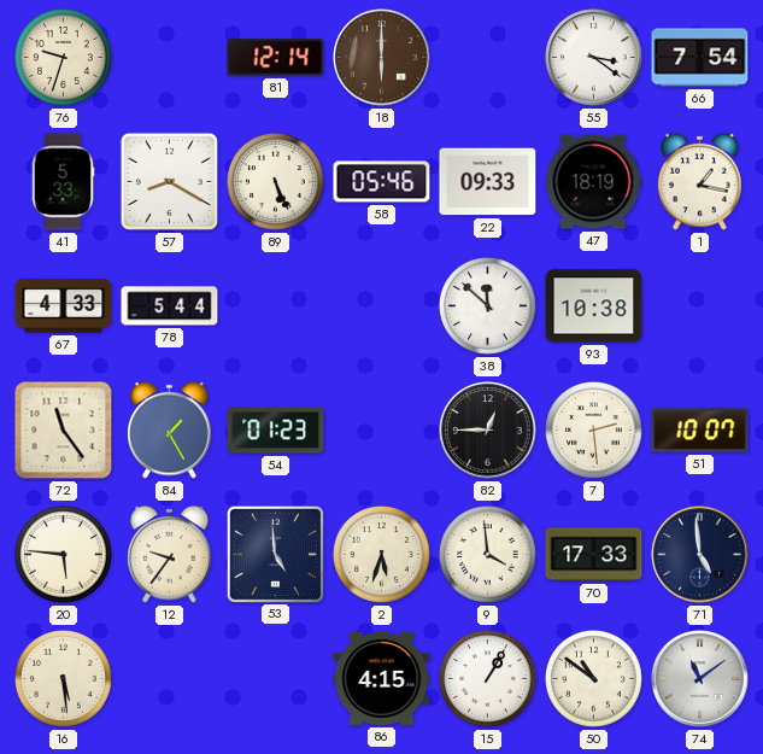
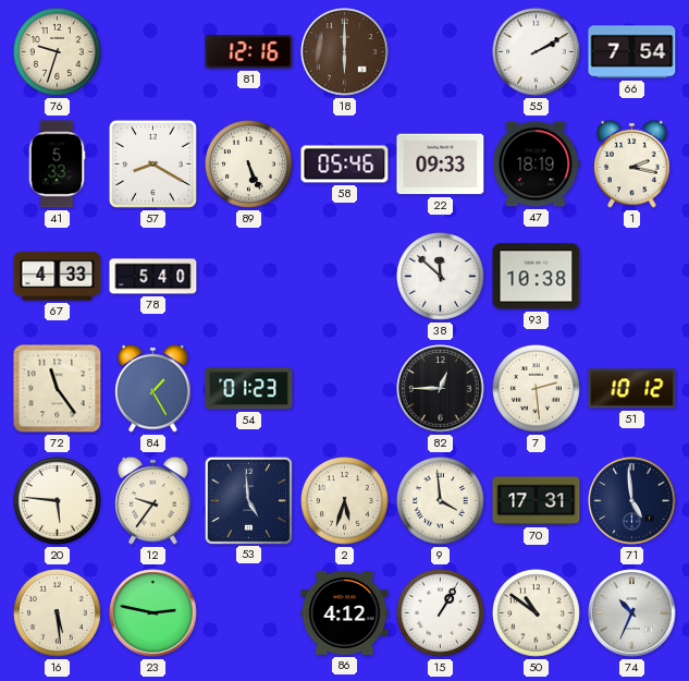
81: 12:14 -> 12:16 (249, 52)
55: 3:21 -> 2:10 (537, 52)
1: 1:17 -> 2:17 (632, 163)
78: 5:44 -> 5:40 (153, 277)
51: 10:07 -> 10:12 (632, 389)
70: 17:33 -> 17:31 (537, 501)
23: none -> 2:47 (153, 613)
86: 4:15 -> 4:12 (345, 612)
74: 11:09 -> 10:34 (632, 613)
